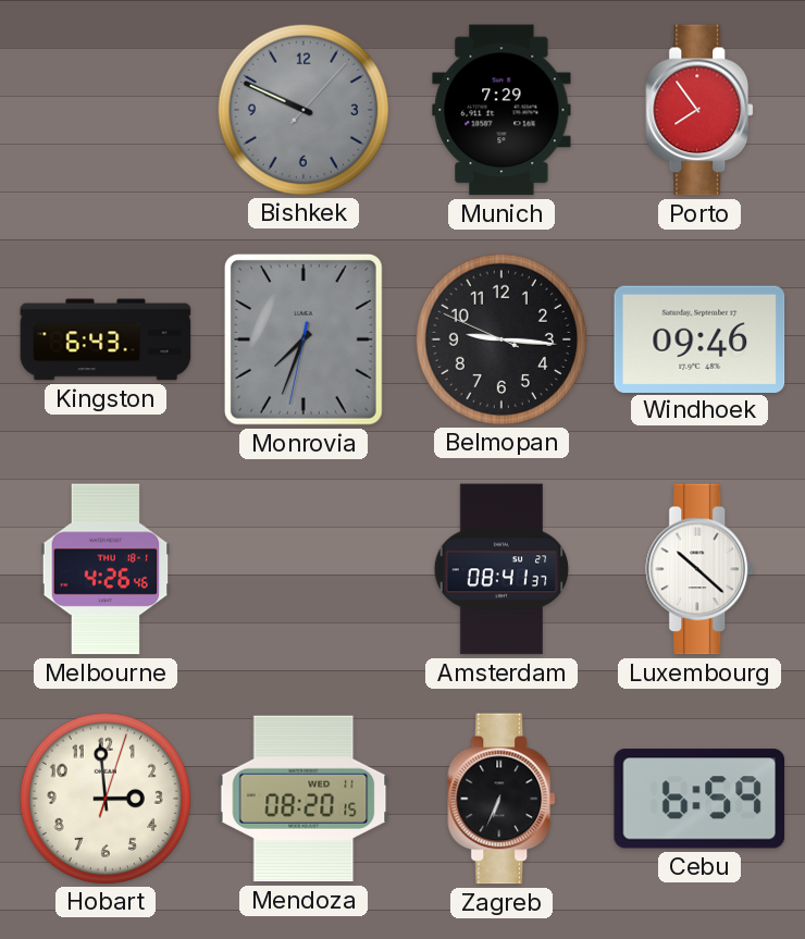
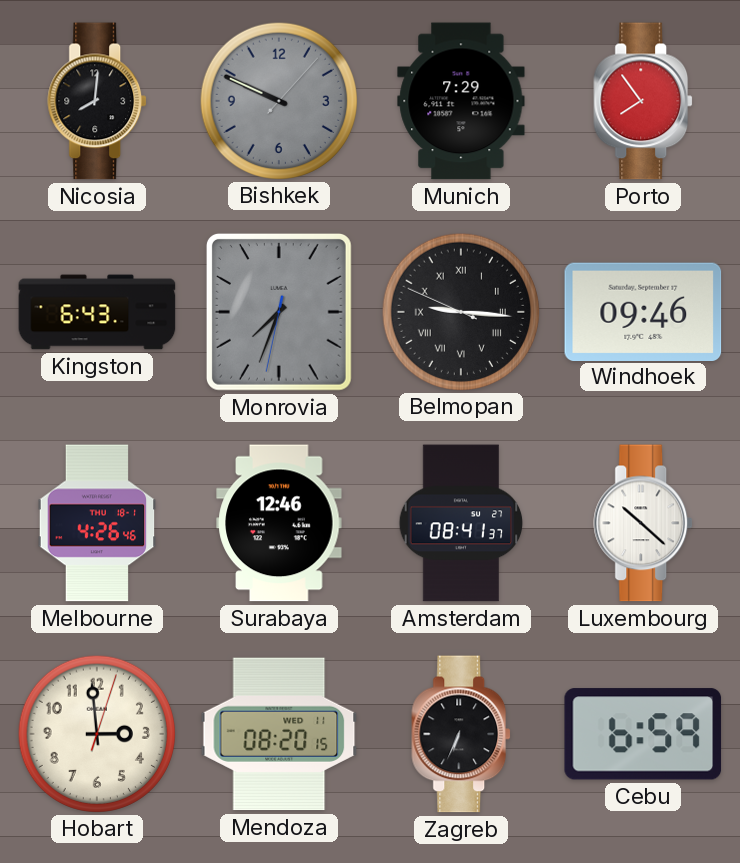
Nicosia: none -> 8:01 (98, 101)
Belmopan numerals: Arabic -> Roman (461, 311)
Surabaya: none -> 12:46 (279, 523)
